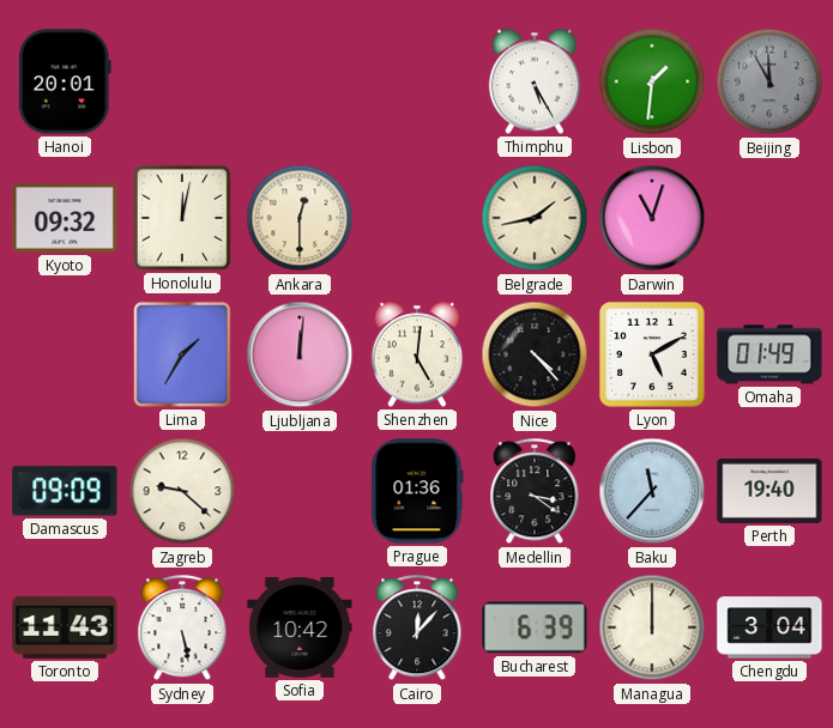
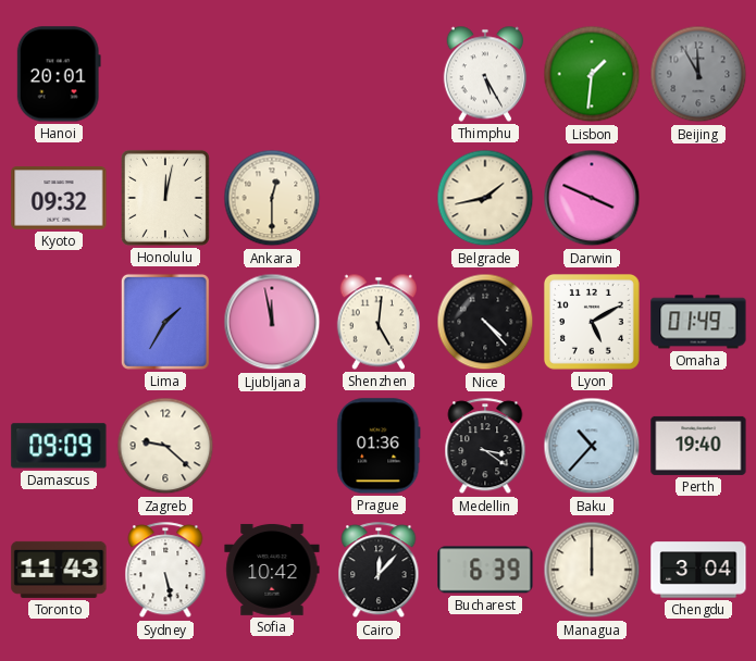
Darwin: 11:03 -> 3:49 (592, 198)
Ljubljana: 12:01 -> 11:58 (272, 322)
Baku: 11:37 -> 10:37 (592, 446)
